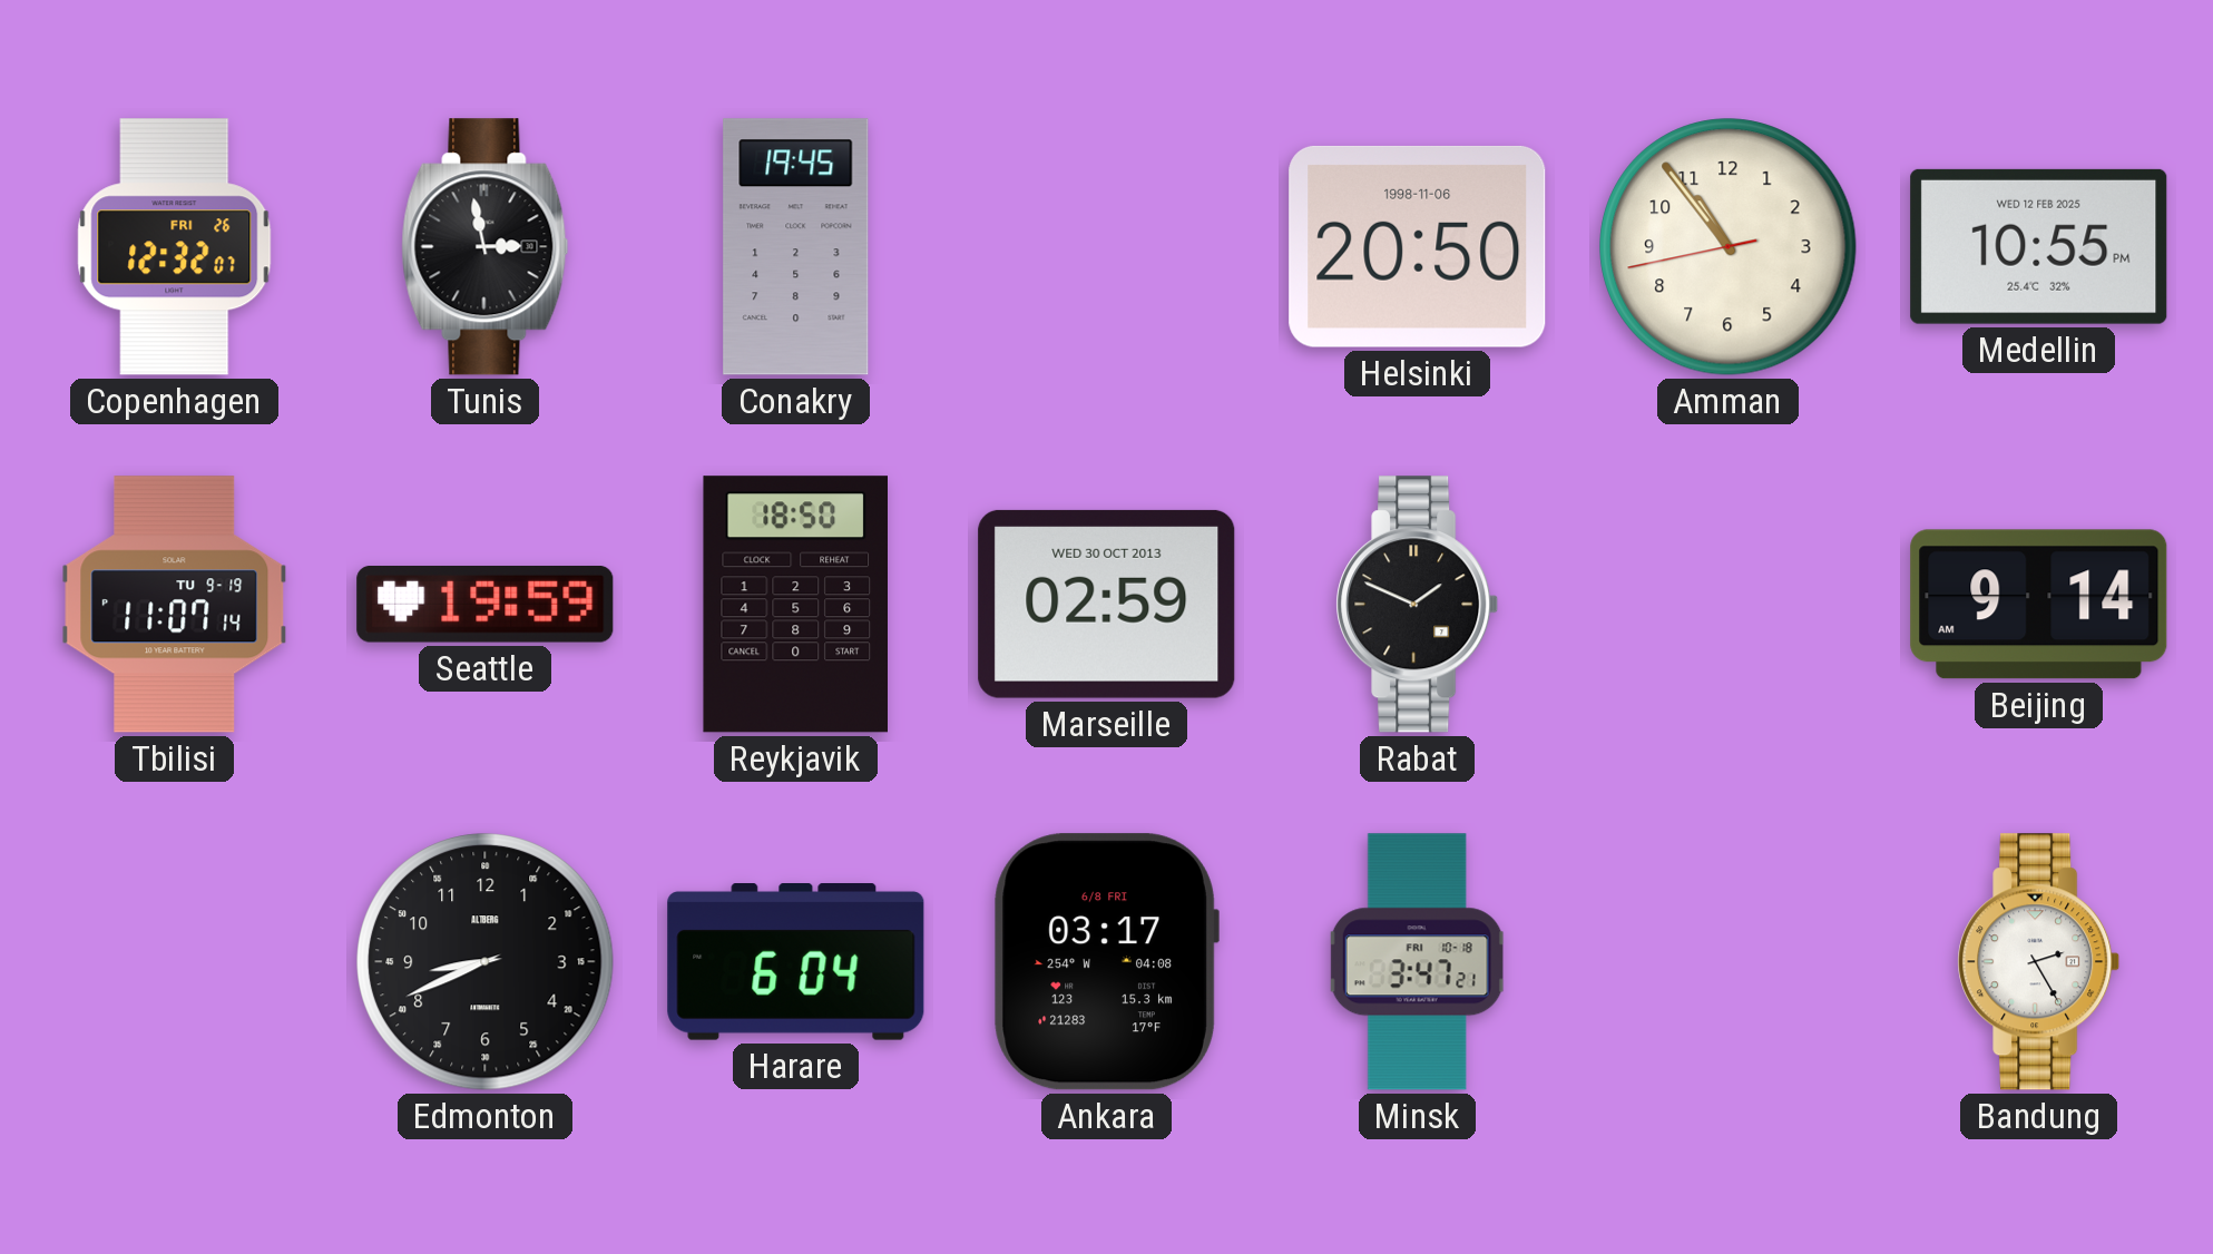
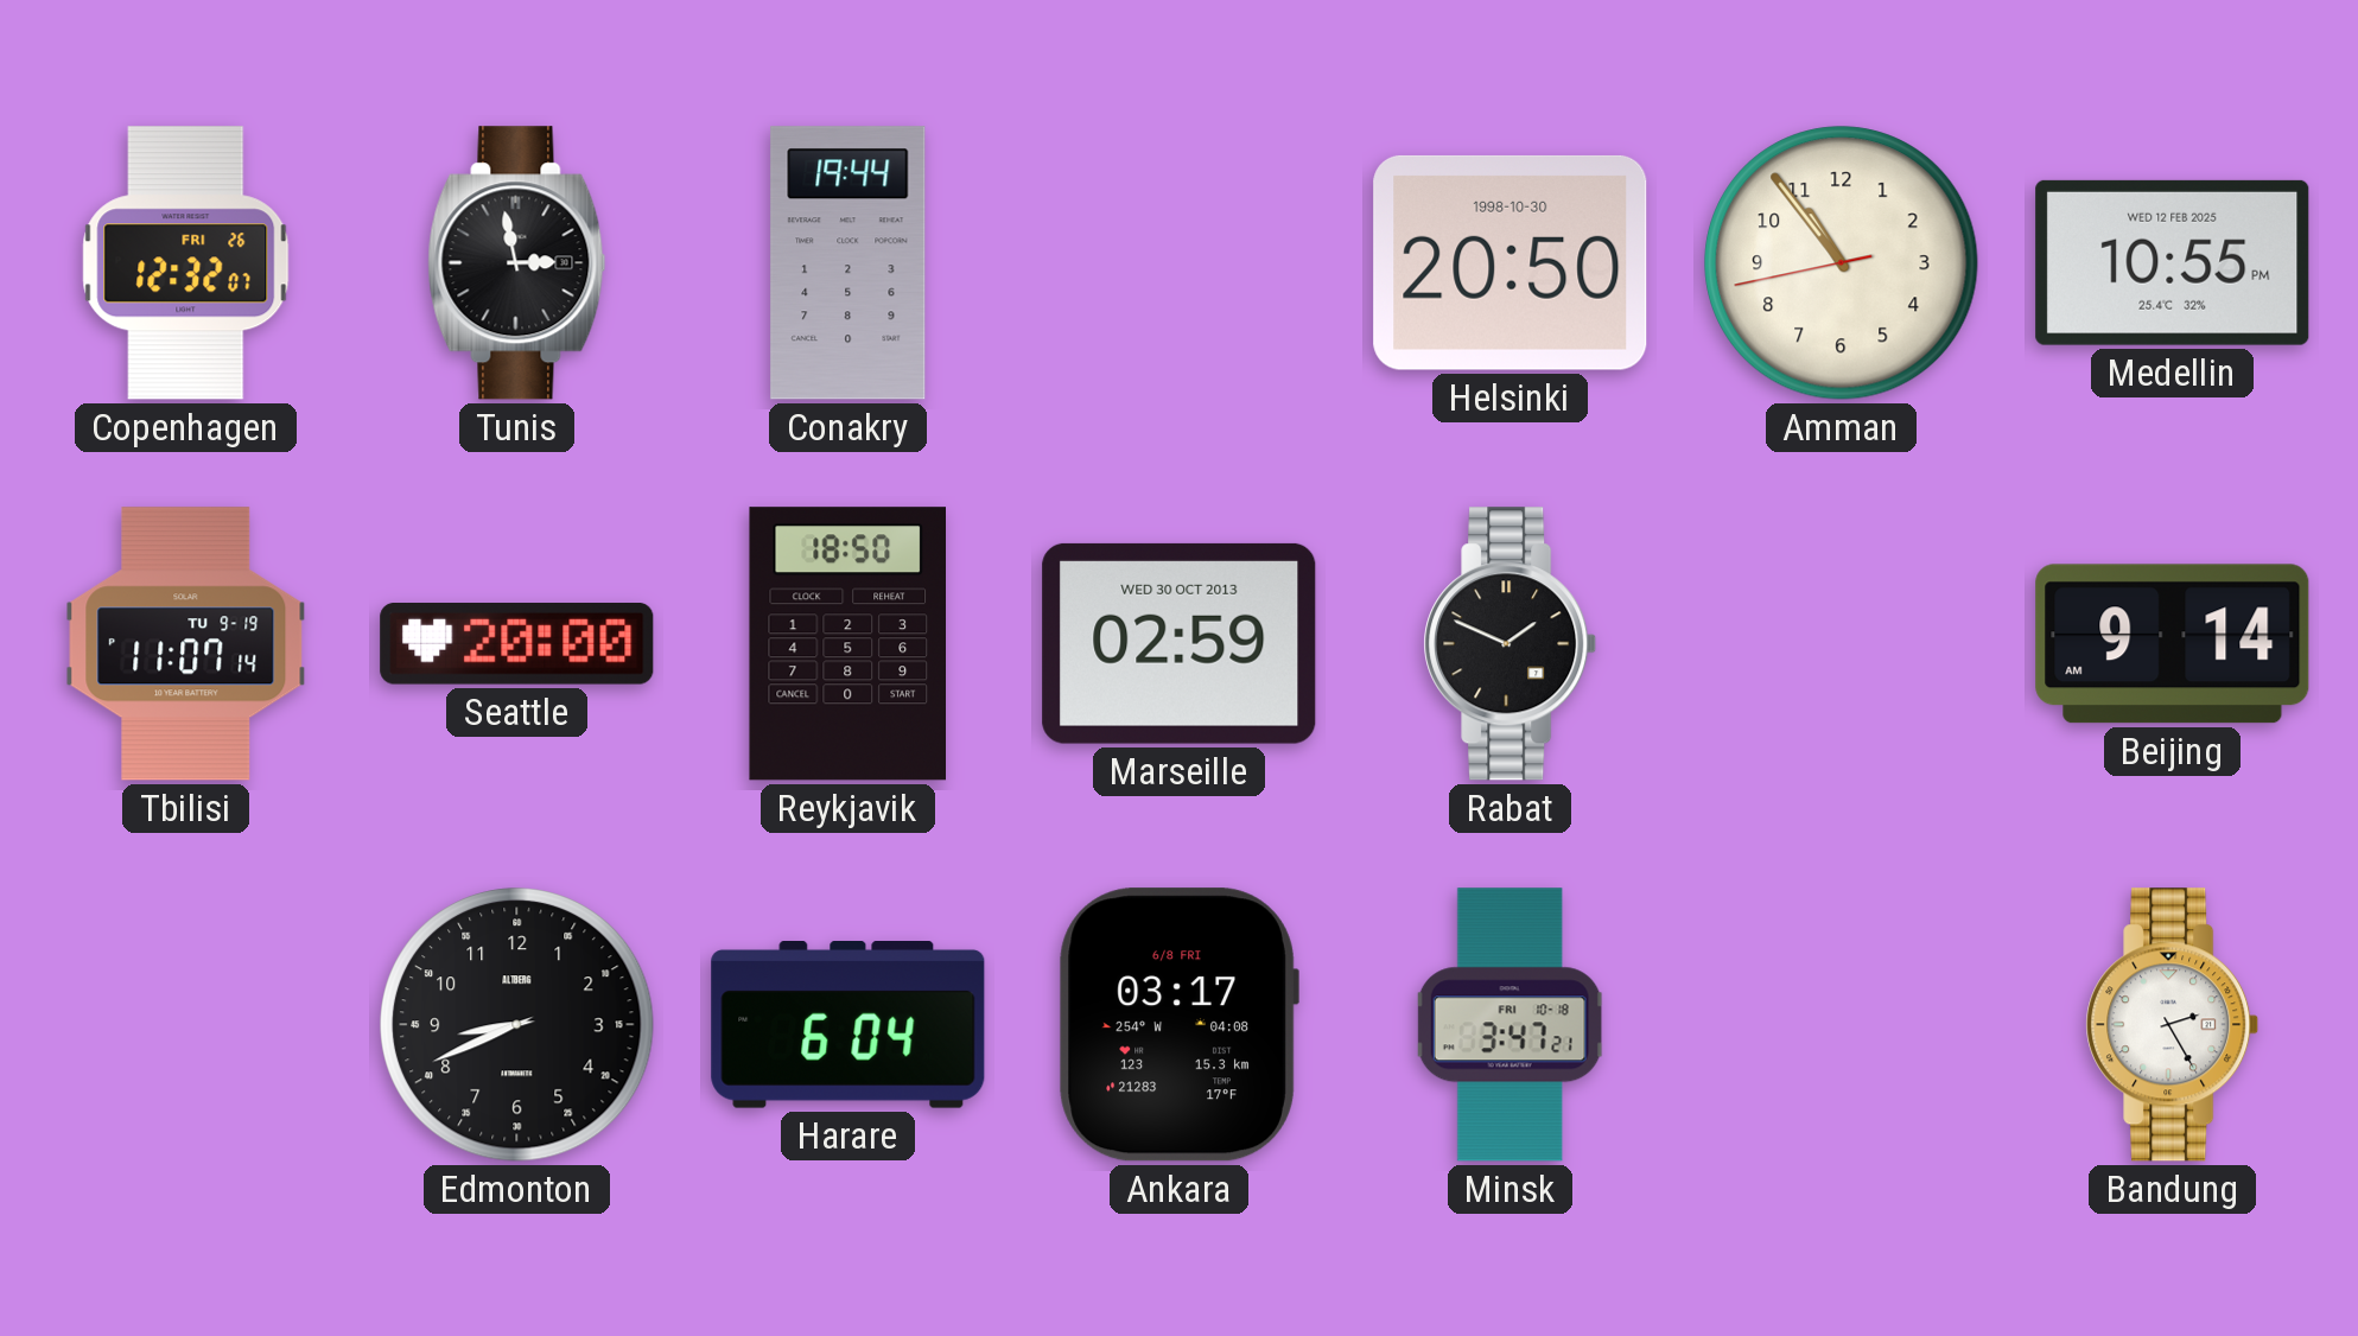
Conakry: 19:45 -> 19:44 (849, 263)
Helsinki date: 1998-11-06 -> 1998-10-30 (1511, 262)
Seattle: 19:59 -> 20:00 (517, 644)
